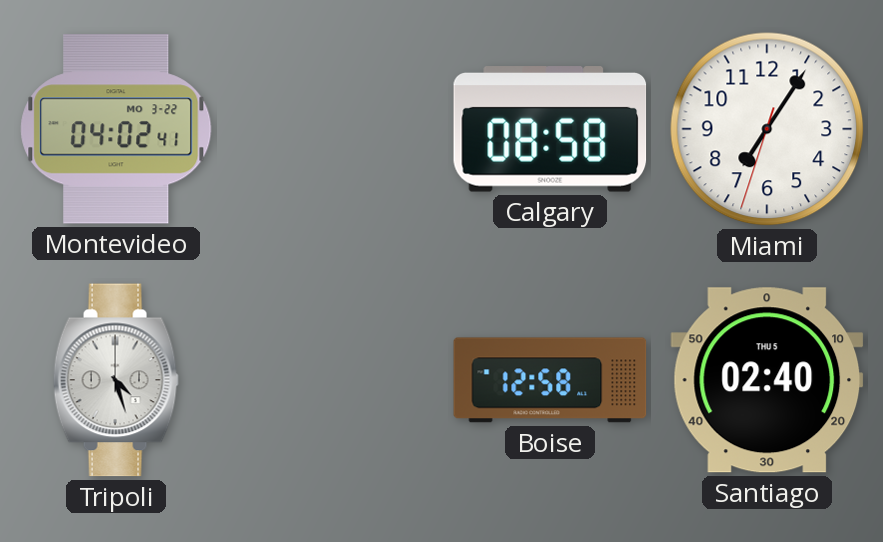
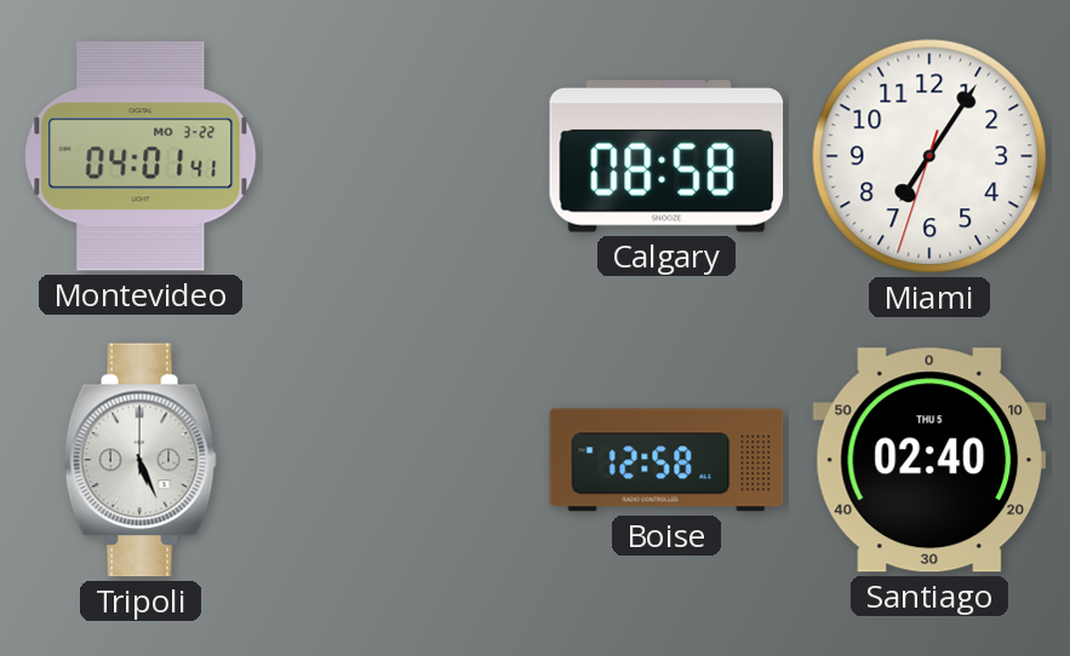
Montevideo: 04:02 -> 04:01 (141, 156)
Tripoli: 4:27 -> 5:26 (141, 460)
